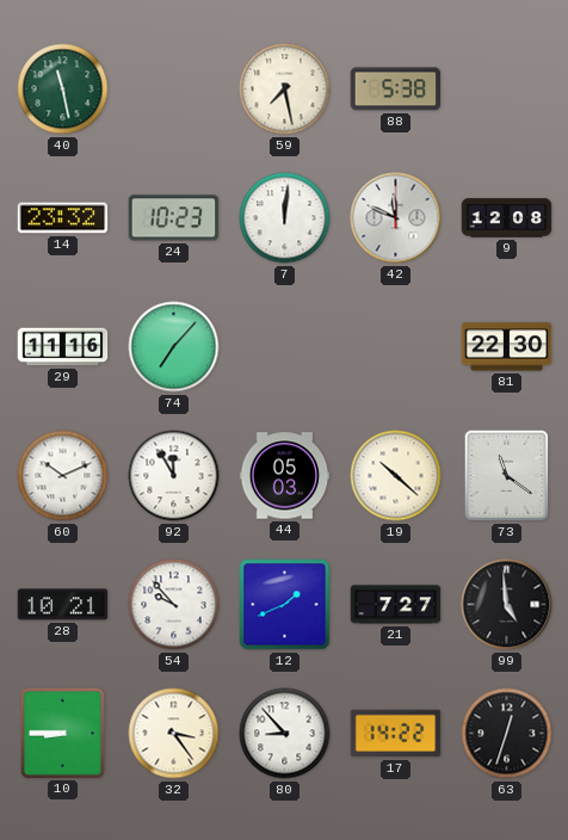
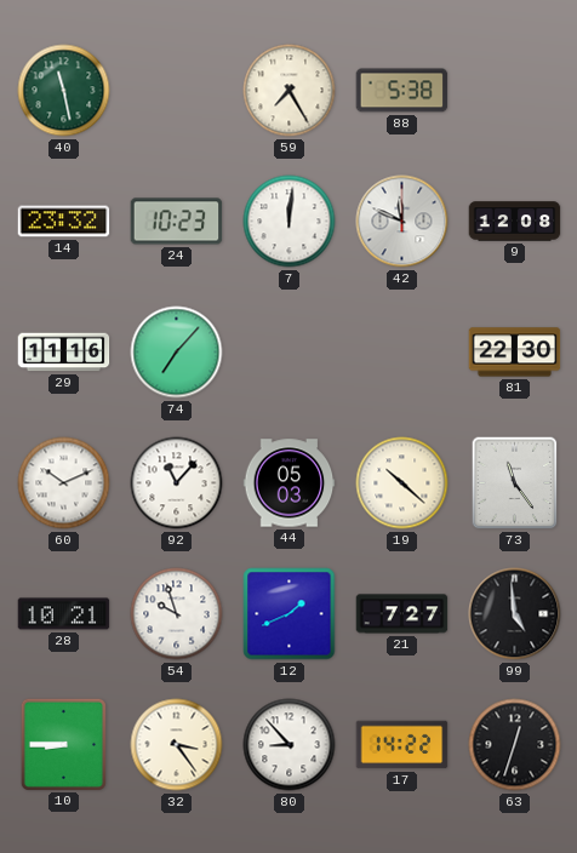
59: 7:28 -> 7:25 (290, 91)
92: 11:55 -> 11:07 (177, 483)
73: 11:21 -> 11:24 (515, 483)
54: 9:53 -> 9:57 (177, 614)
